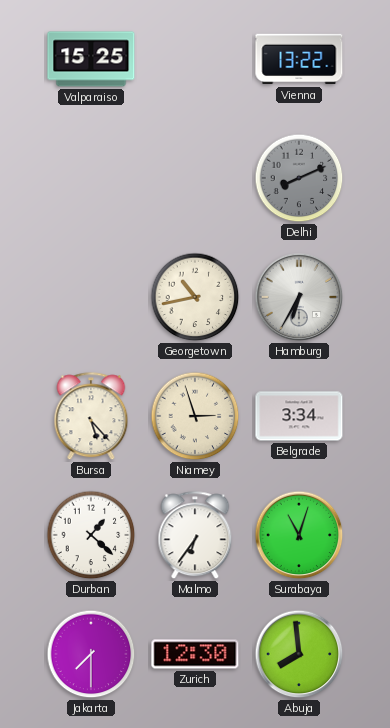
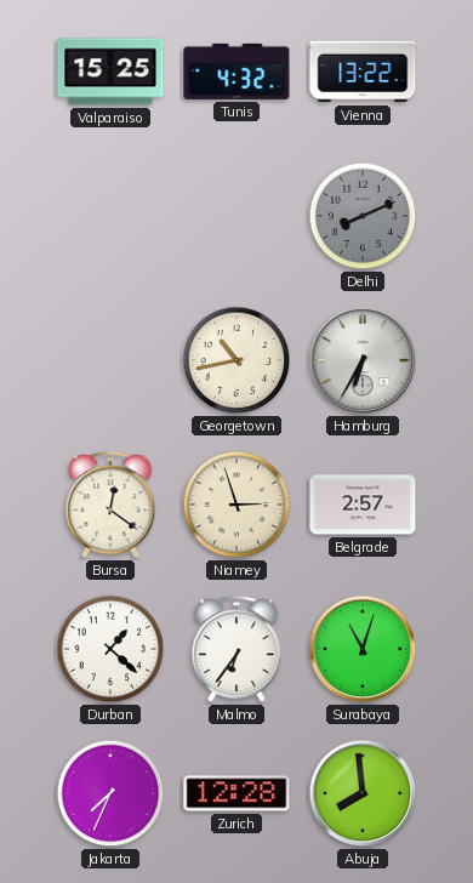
Tunis: none -> 4:32 (236, 72)
Bursa: 5:23 -> 12:21 (110, 506)
Belgrade: 3:34 -> 2:57 (363, 505)
Jakarta: 7:30 -> 7:34 (110, 793)
Zurich: 12:30 -> 12:28 (236, 793)
